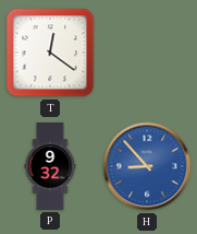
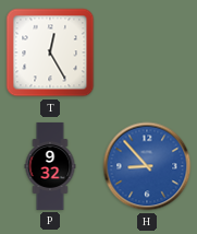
T: 12:21 -> 12:25 (50, 52)
